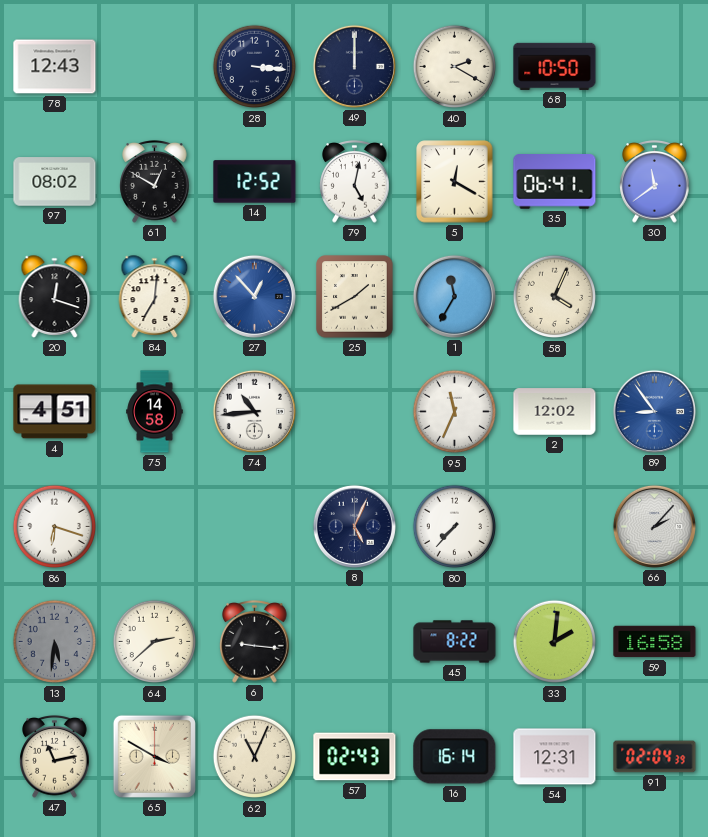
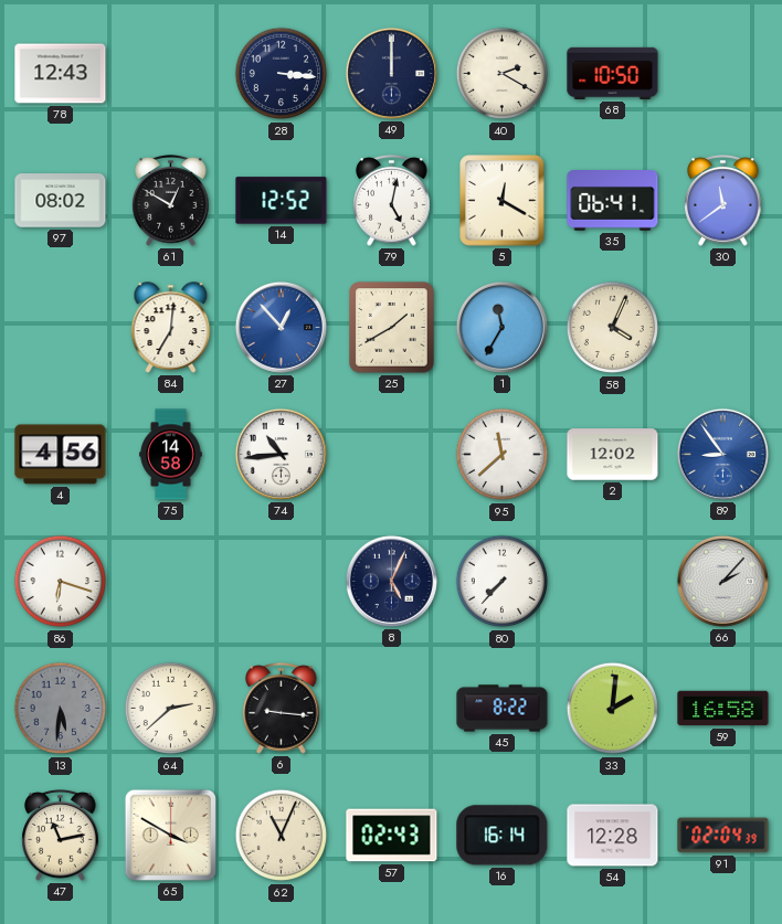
20: 12:18 -> none (55, 297)
4: 4:51 -> 4:56 (61, 455)
95: 11:34 -> 11:38 (503, 455)
54: 12:31 -> 12:28 (613, 836)
